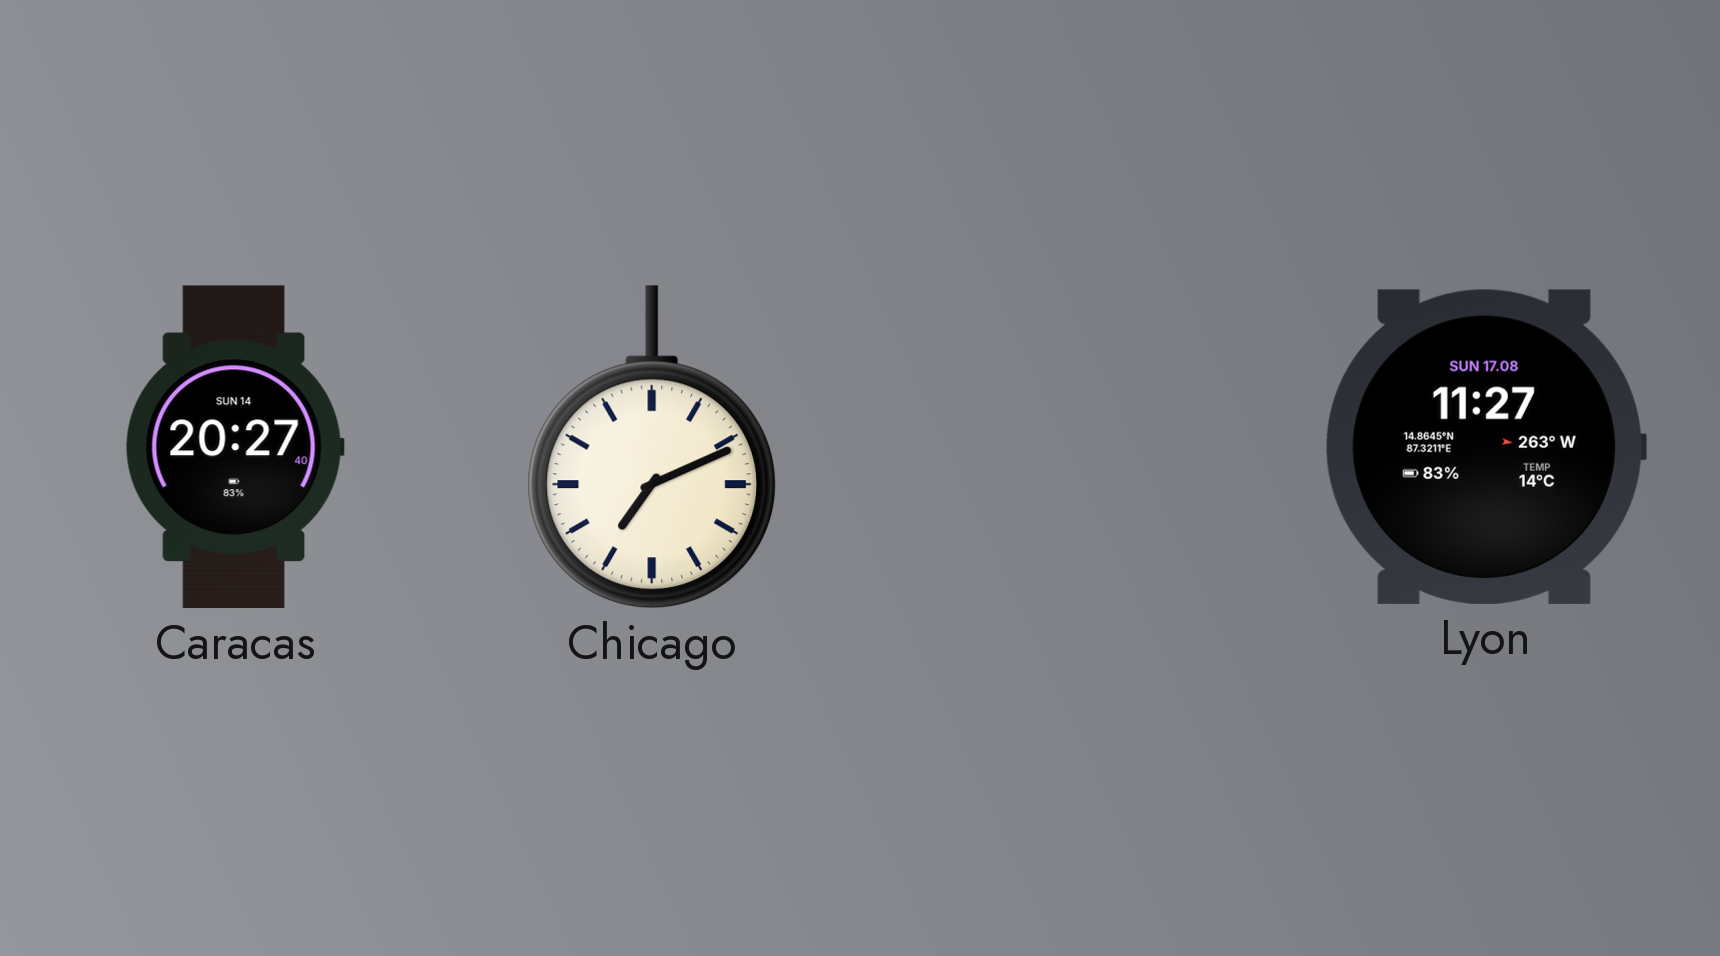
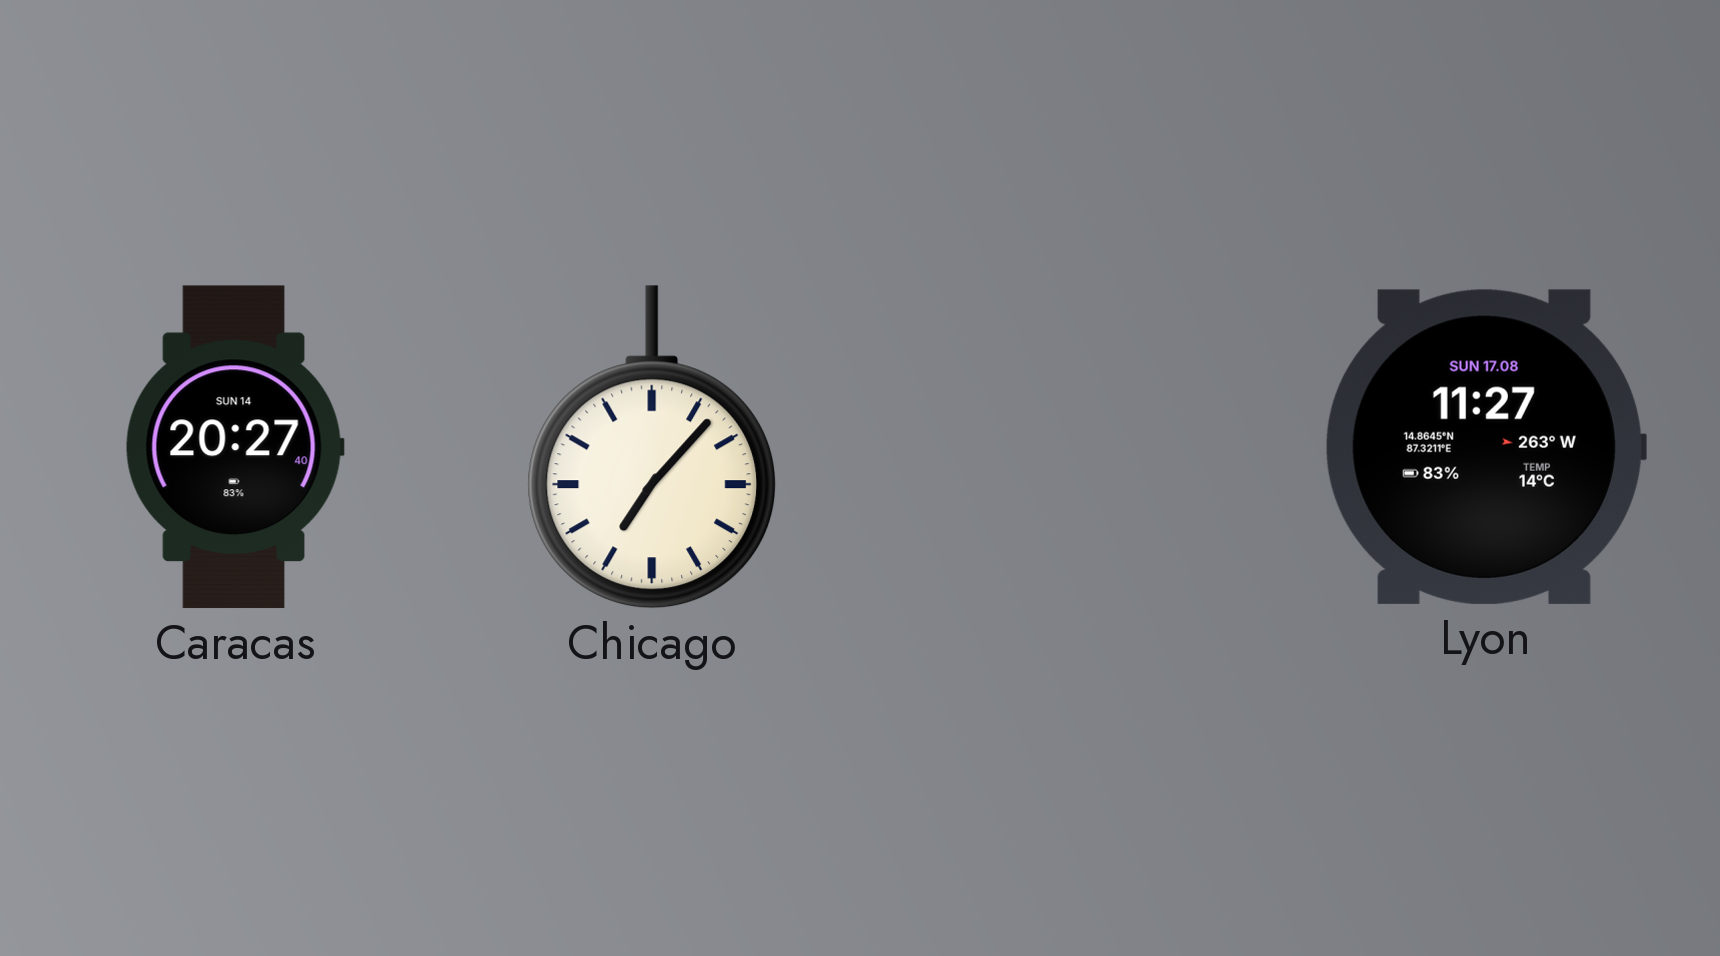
Chicago: 7:11 -> 7:07 (652, 447)
